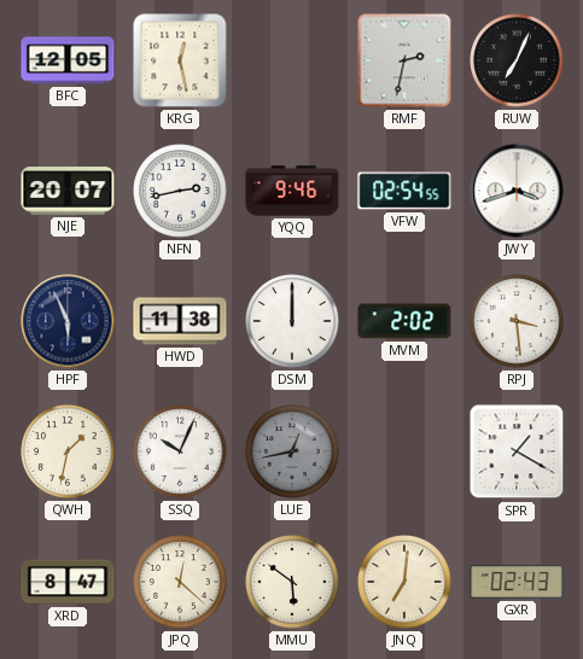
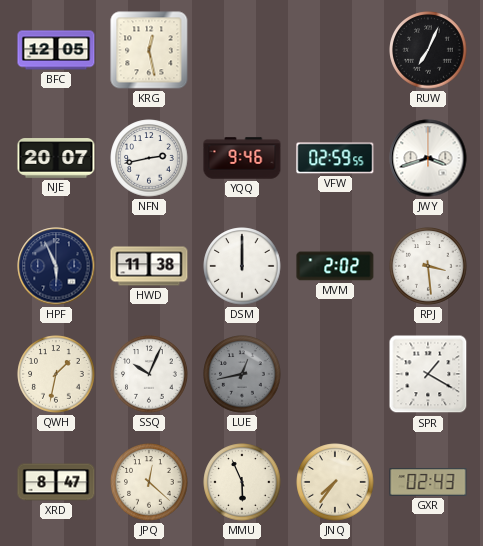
RMF: 2:32 -> none (404, 60)
VFW: 02:54 -> 02:59 (335, 158)
MMU: 5:51 -> 5:56 (242, 482)
JNQ: 7:01 -> 7:36 (335, 482)
